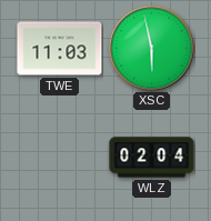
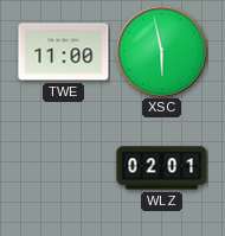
TWE: 11:03 -> 11:00 (64, 52)
WLZ: 02:04 -> 02:01 (162, 168)
